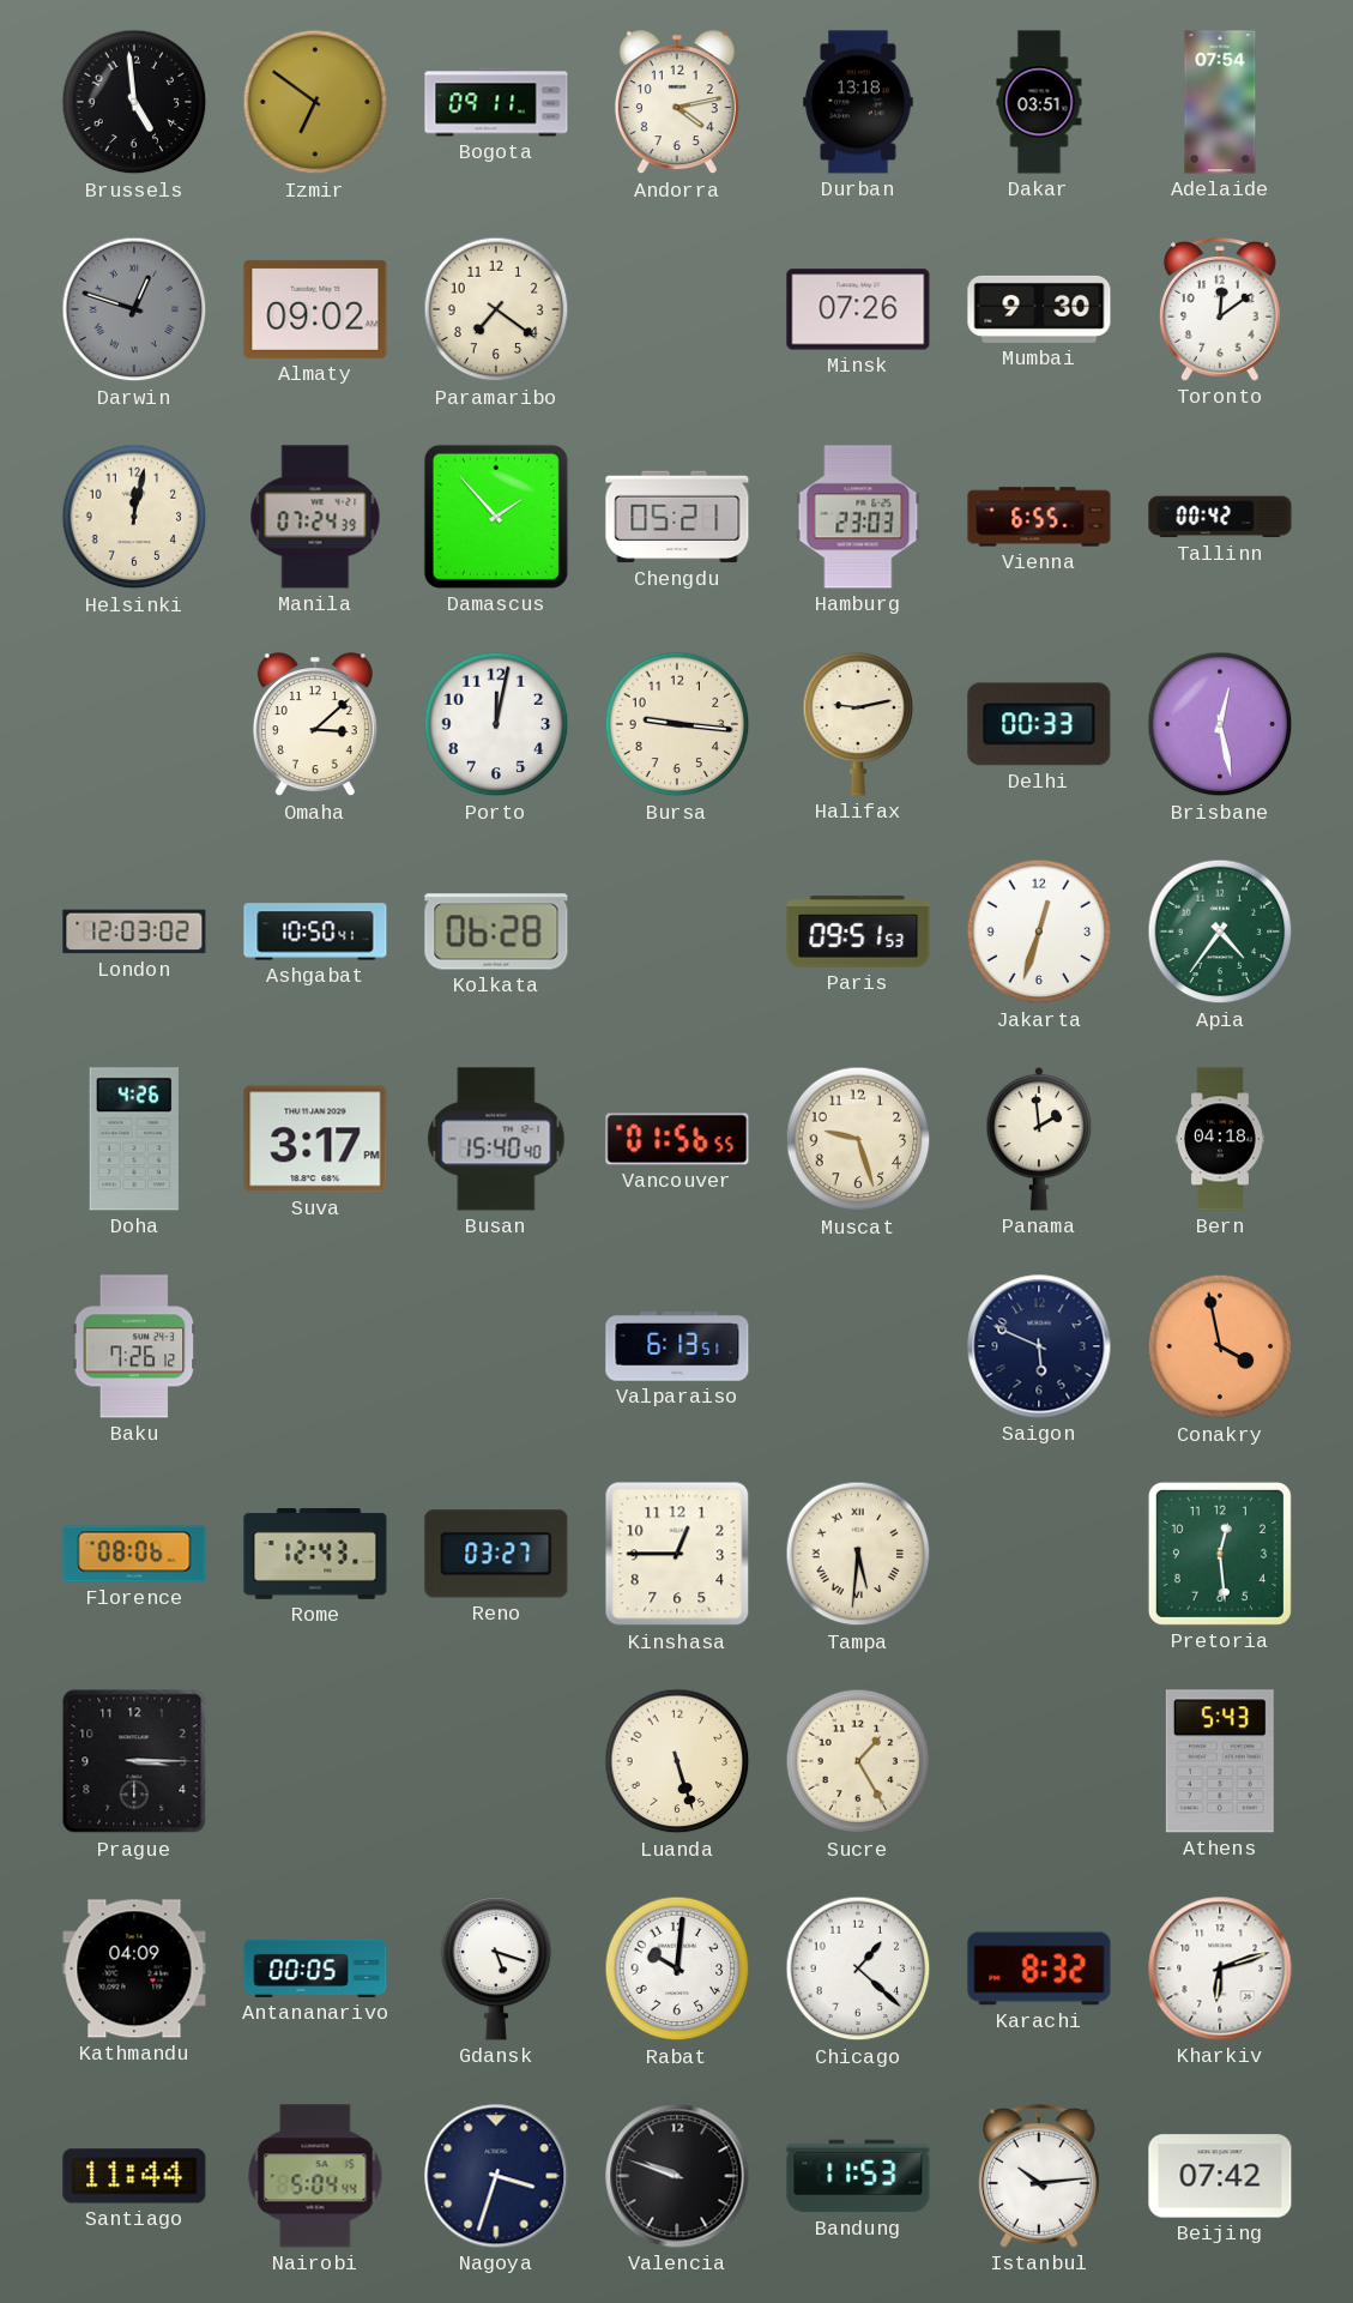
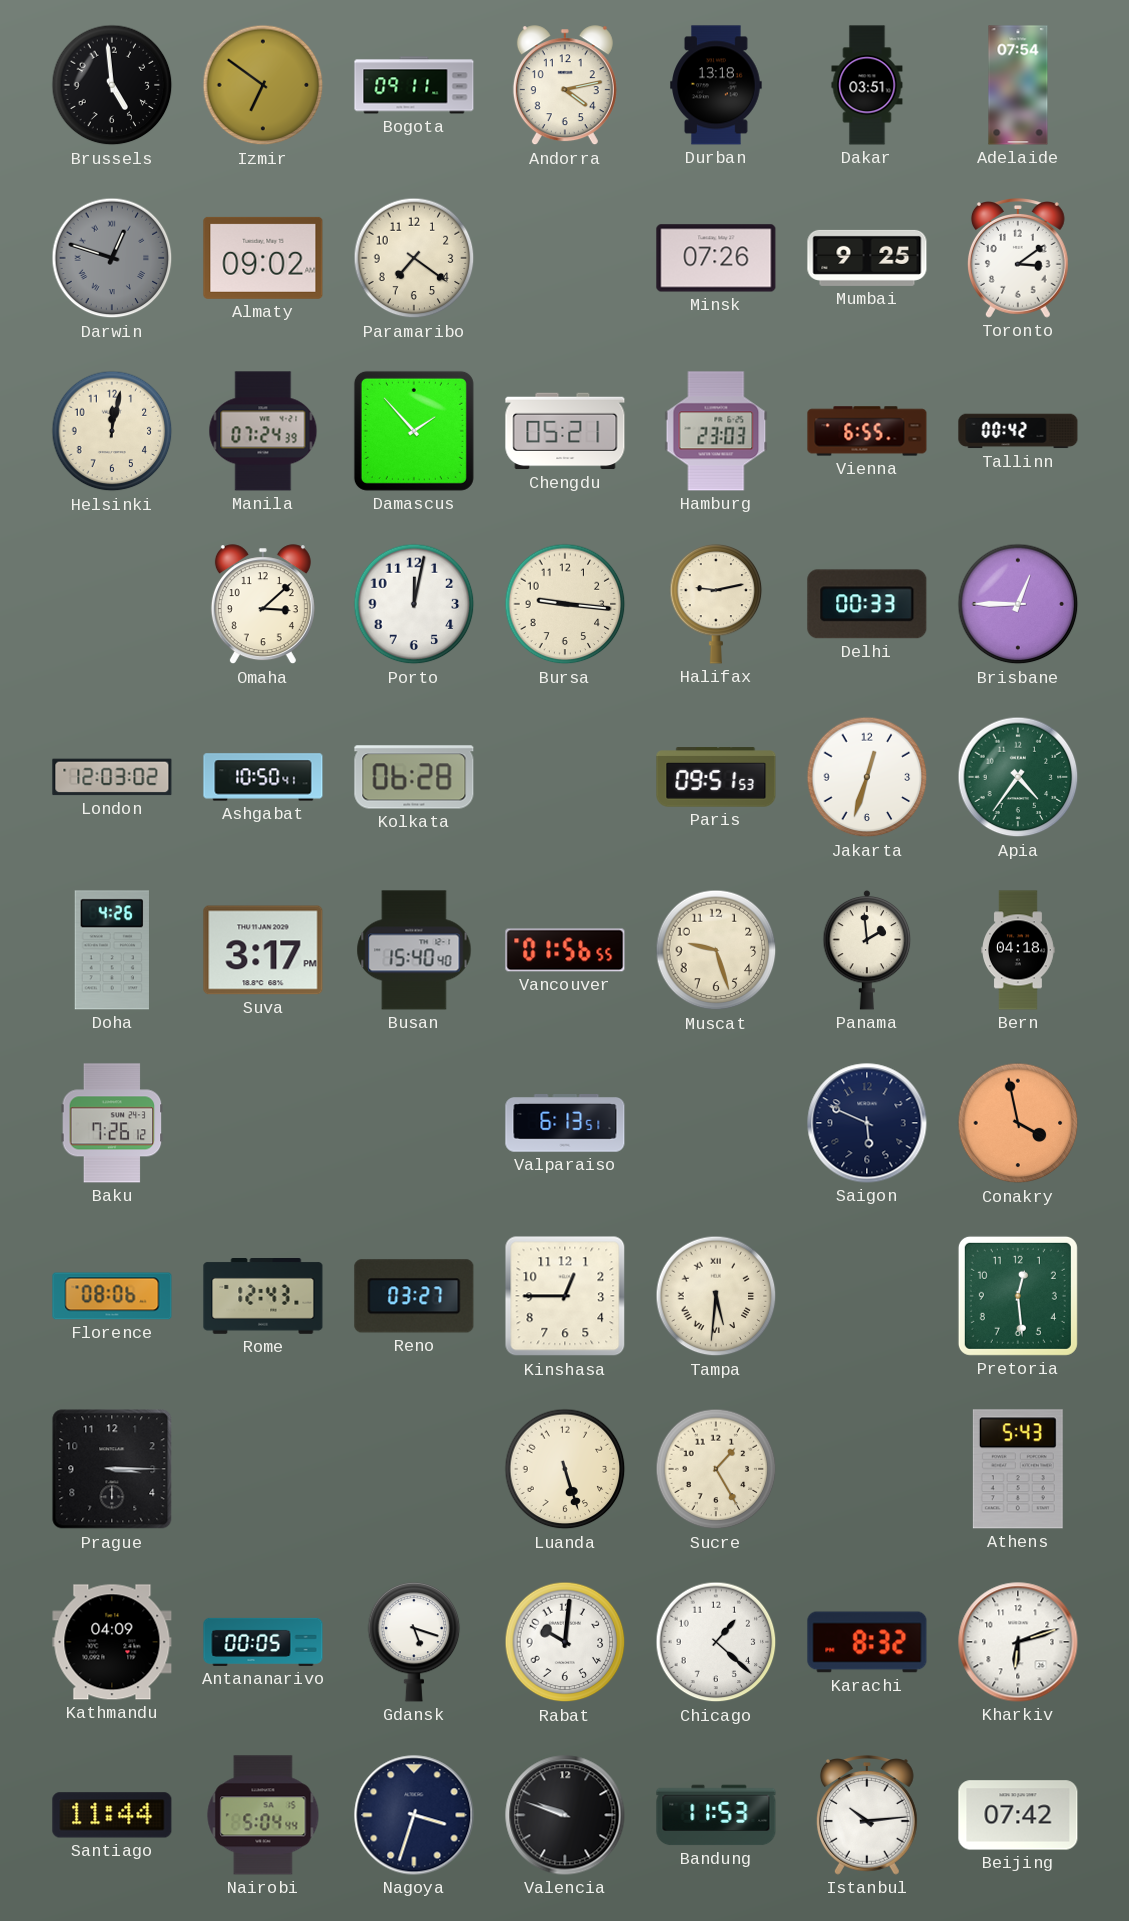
Mumbai: 9:30 -> 9:25 (867, 258)
Toronto: 12:09 -> 3:09 (1018, 259)
Brisbane: 12:28 -> 12:45 (1018, 604)
